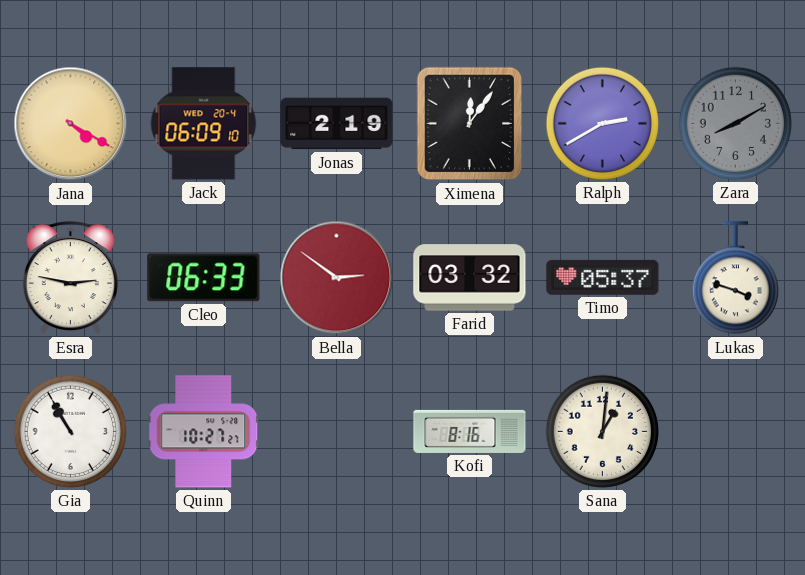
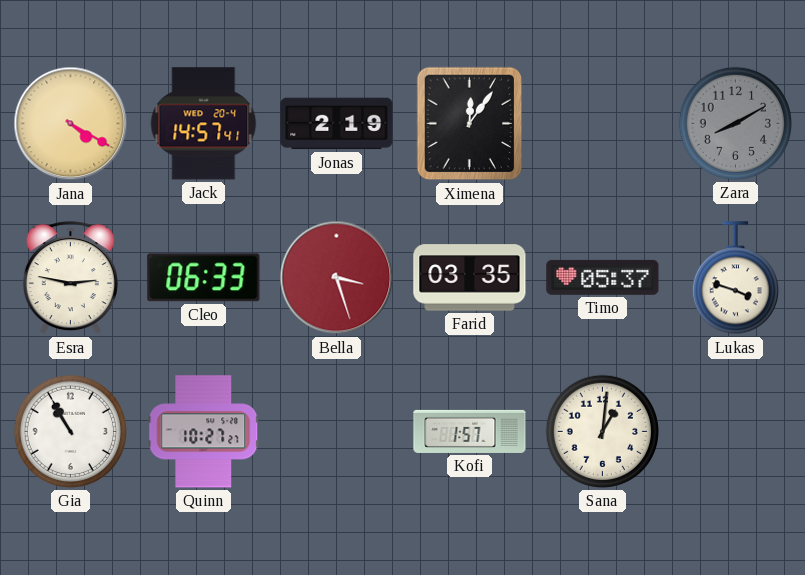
Jack: 06:09 -> 14:57 (204, 124)
Ralph: 2:40 -> none (602, 123)
Bella: 2:51 -> 3:27 (337, 278)
Farid: 03:32 -> 03:35 (470, 278)
Kofi: 8:16 -> 1:57 (470, 431)
